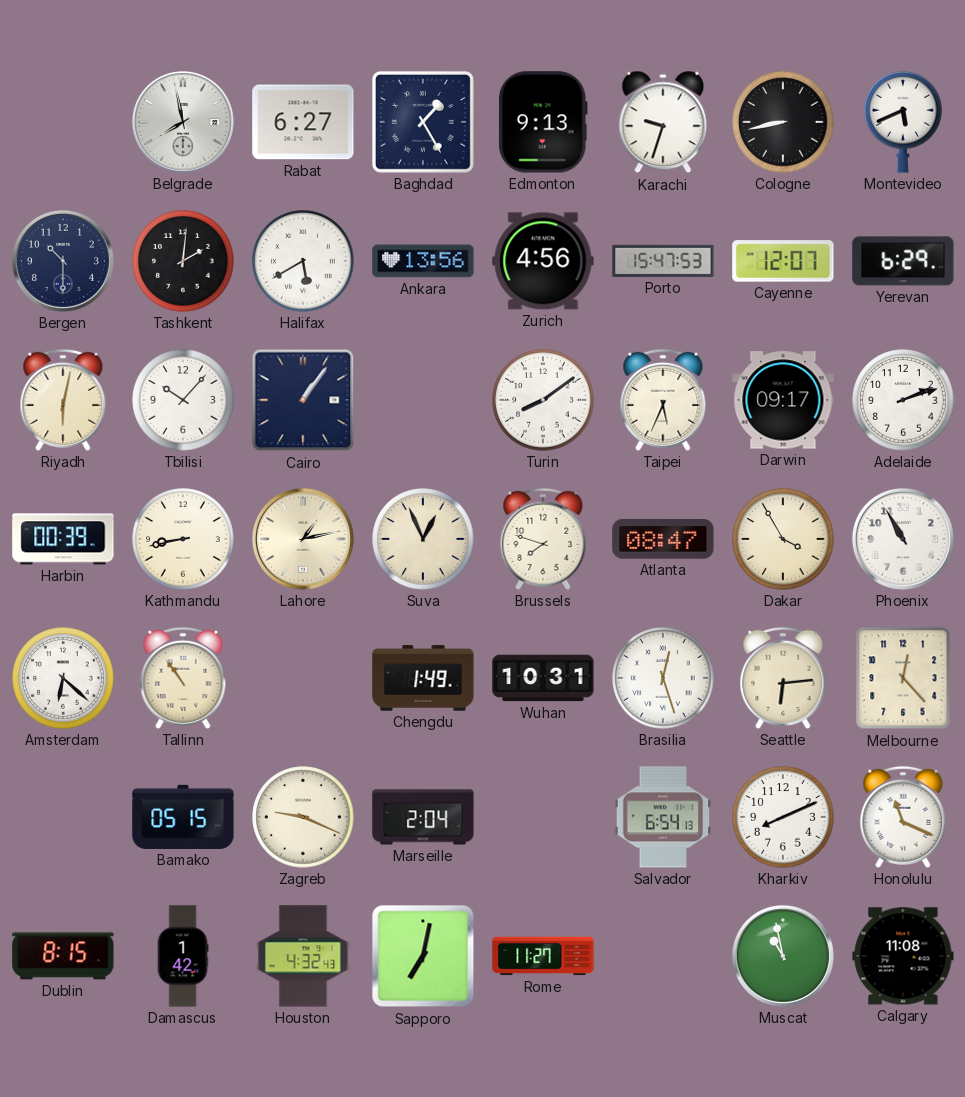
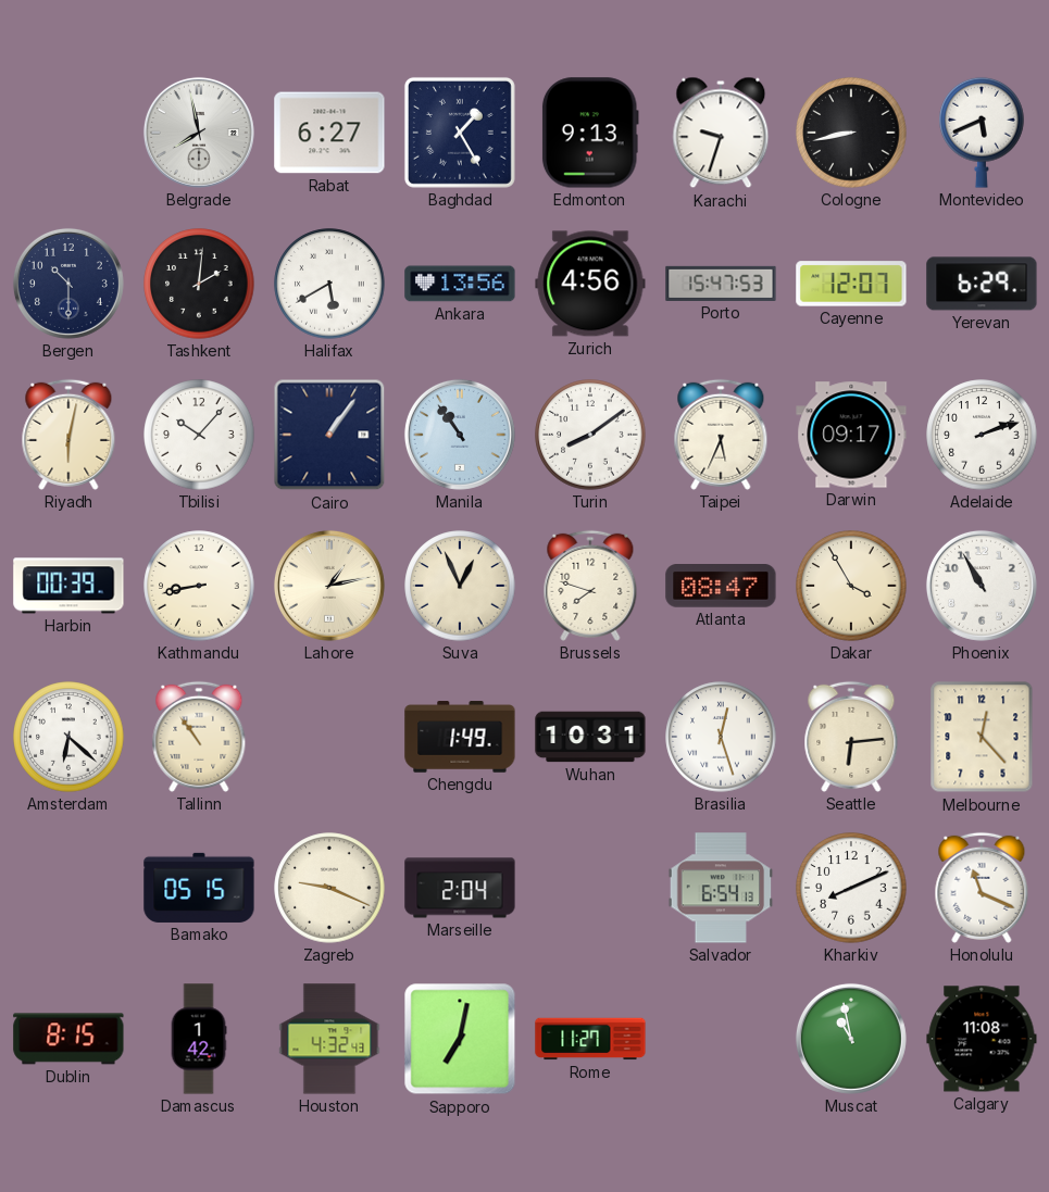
Manila: none -> 10:54 (460, 435)
